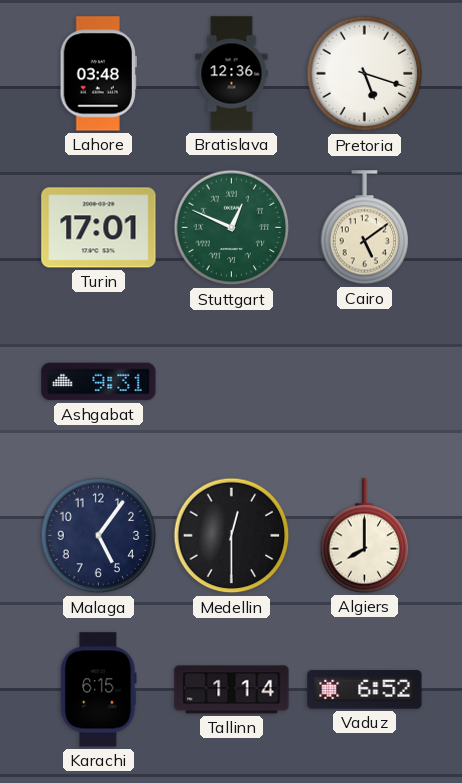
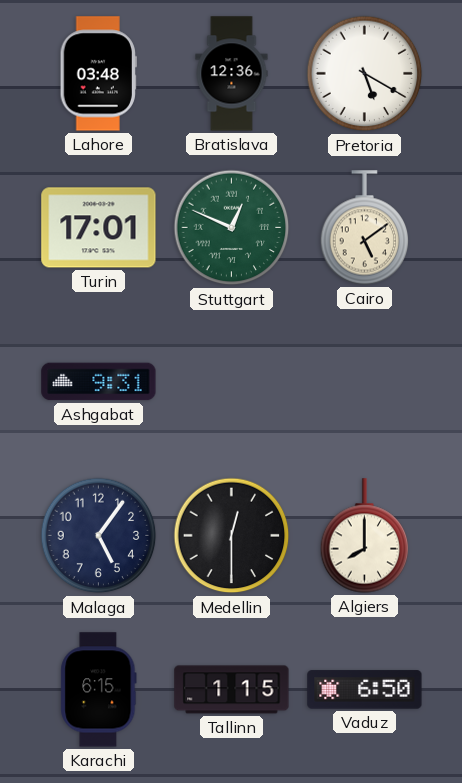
Pretoria: 5:18 -> 5:20 (365, 74)
Tallinn: 1:14 -> 1:15 (232, 690)
Vaduz: 6:52 -> 6:50 (365, 690)
